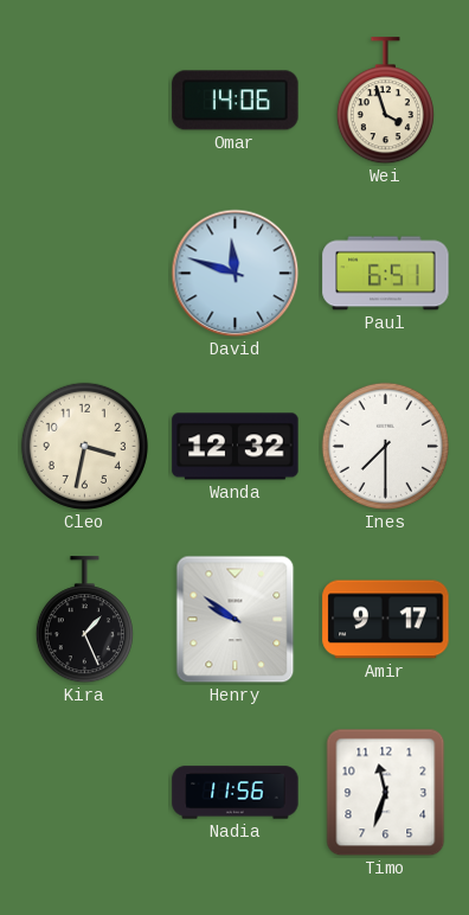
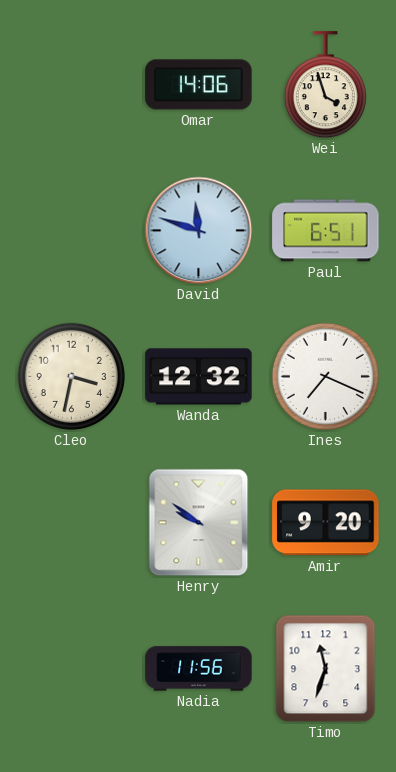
Ines: 7:30 -> 7:19 (325, 376)
Kira: 1:26 -> none (84, 620)
Amir: 9:17 -> 9:20 (326, 523)
